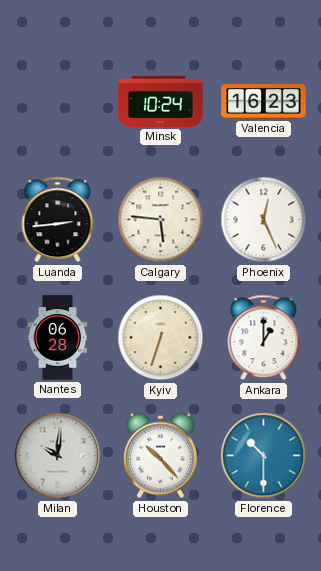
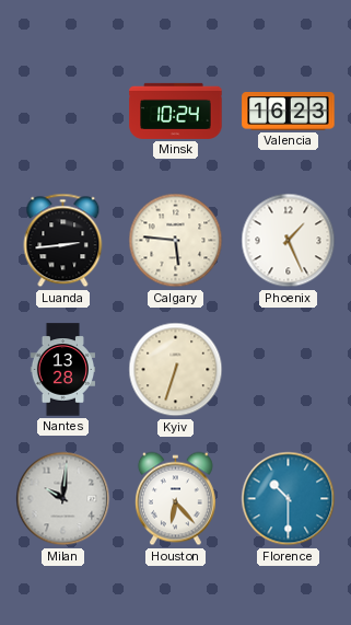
Phoenix: 12:26 -> 1:26 (289, 241)
Nantes: 06:28 -> 13:28 (62, 370)
Ankara: 1:00 -> none (264, 338)
Houston: 10:23 -> 6:23 (175, 499)
